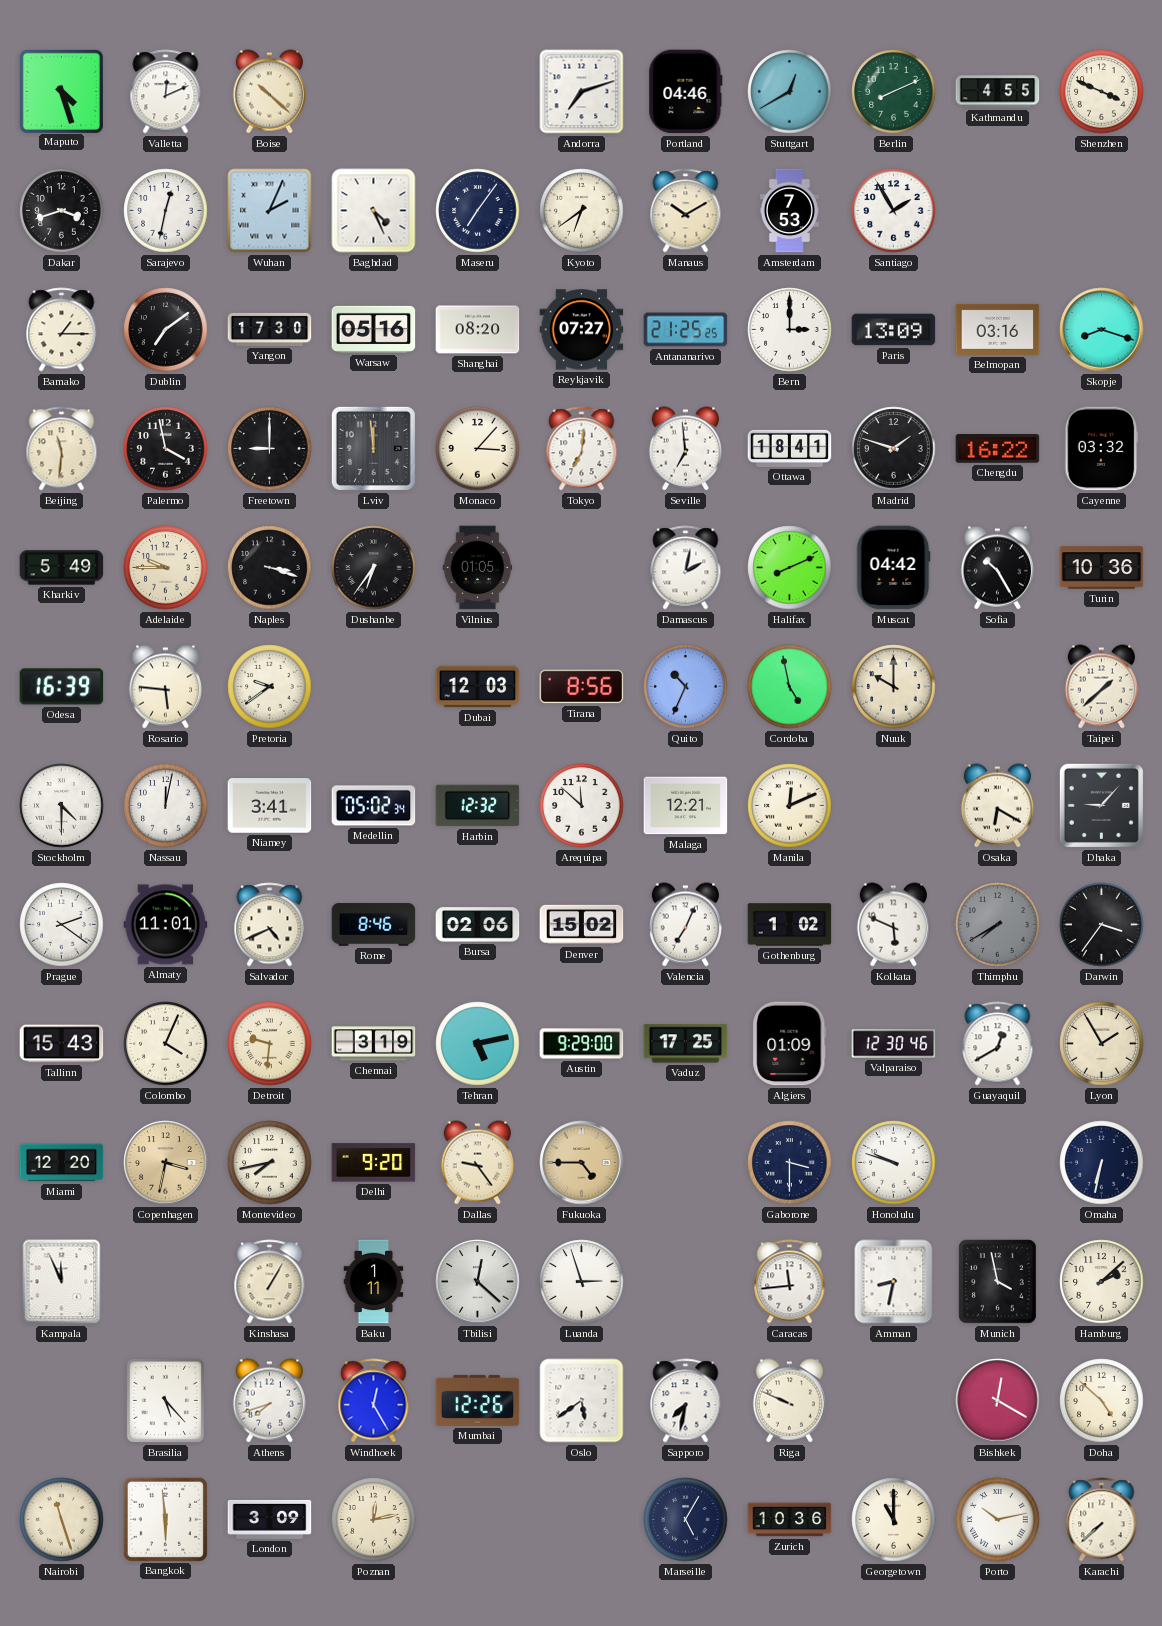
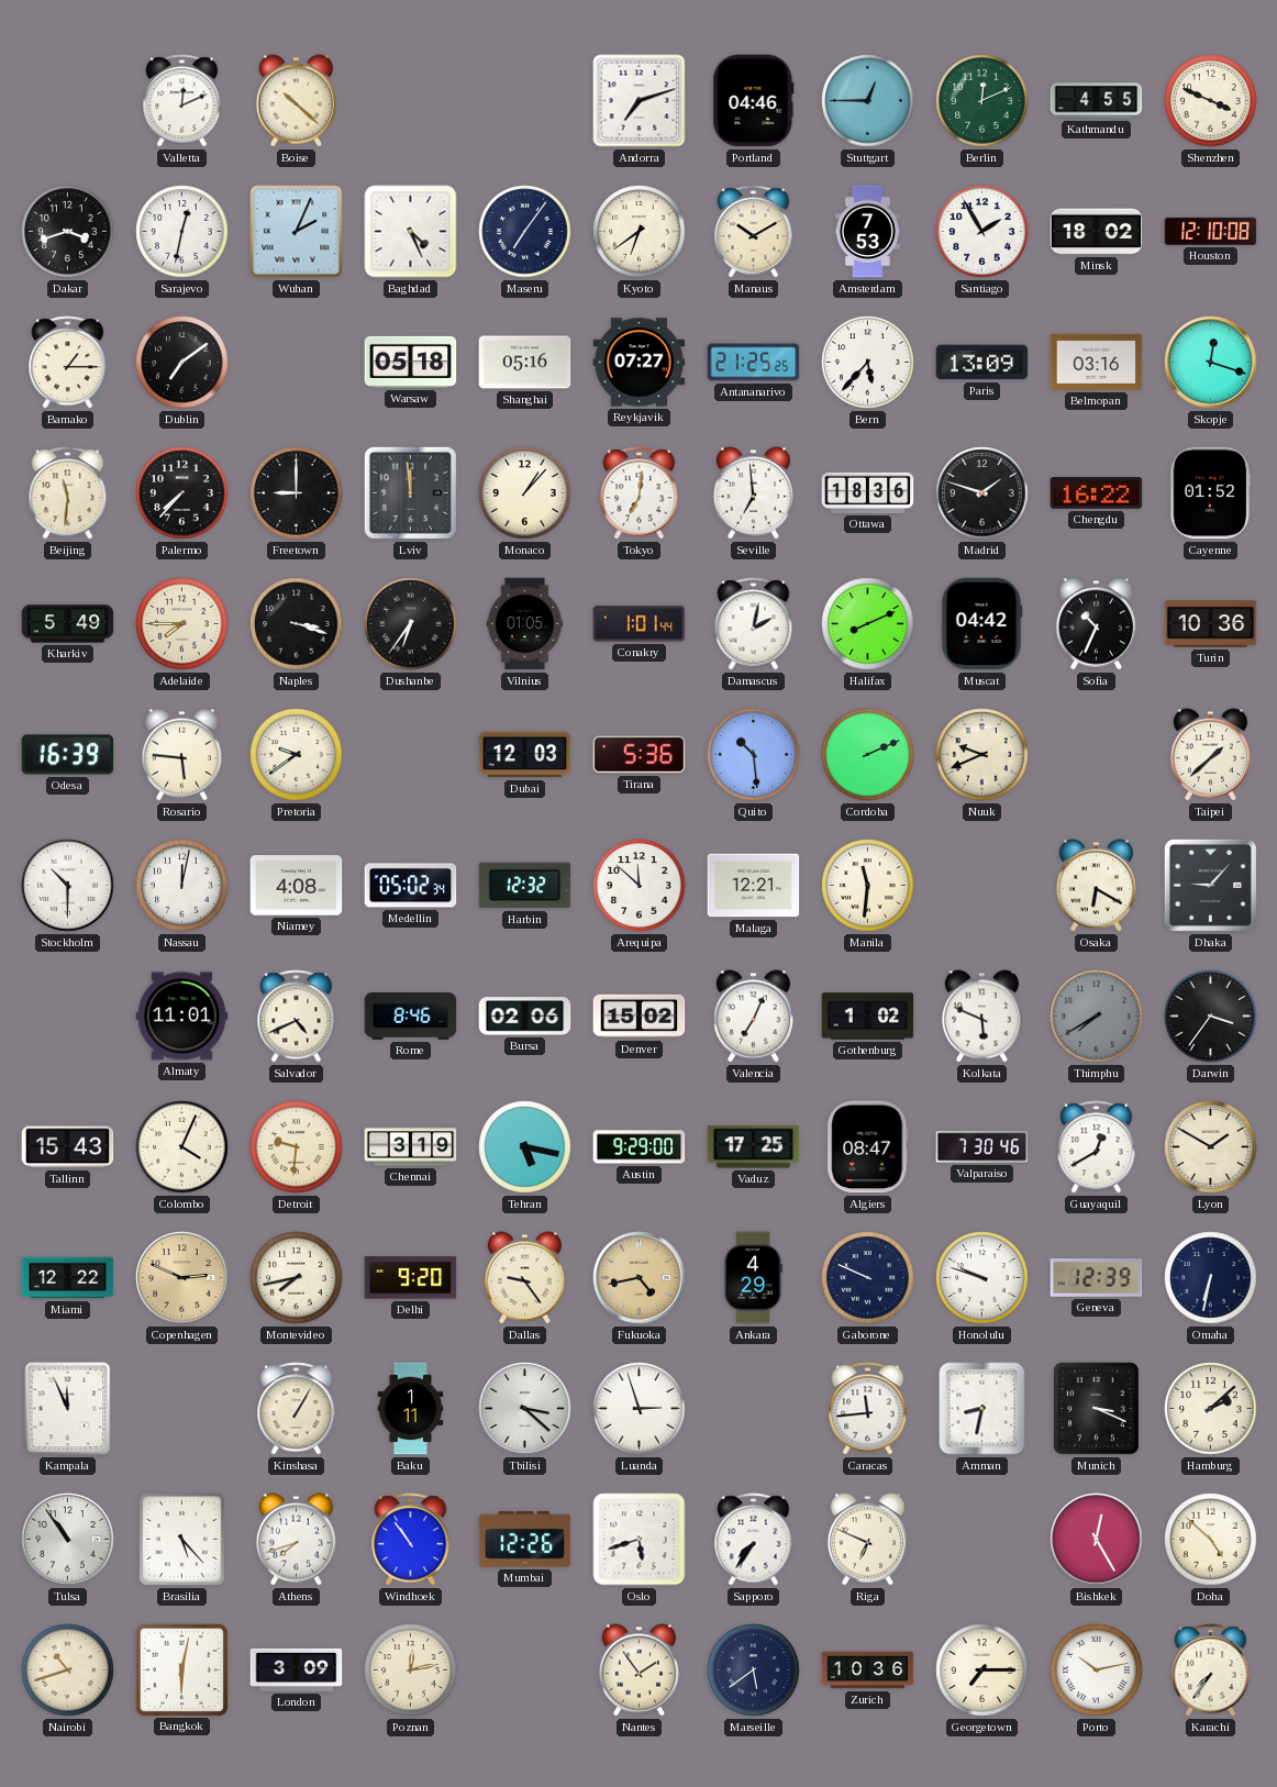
Maputo: 4:27 -> none (61, 91)
Stuttgart: 12:40 -> 12:45 (868, 101)
Berlin: 8:11 -> 12:11 (982, 101)
Minsk: none -> 18:02 (1097, 232)
Houston: none -> 12:10 (1211, 231)
Yangon: 17:30 -> none (270, 329)
Warsaw: 05:16 -> 05:18 (411, 362)
Shanghai: 08:20 -> 05:16 (525, 363)
Bern: 3:00 -> 5:37 (868, 363)
Skopje: 8:18 -> 12:18 (1211, 363)
Palermo: 3:58 -> 7:37 (182, 493)
Monaco: 3:07 -> 1:07 (525, 493)
Ottawa: 18:41 -> 18:36 (868, 492)
Cayenne: 03:32 -> 01:52 (1211, 493)
Adelaide: 9:45 -> 7:45 (182, 624)
Conakry: none -> 1:01 (640, 624)
Sofia: 10:25 -> 10:34 (1096, 624)
Tirana: 8:56 -> 5:36 (640, 755)
Quito: 10:34 -> 10:29 (754, 755)
Cordoba: 4:58 -> 2:11 (868, 755)
Nuuk: 10:00 -> 9:41 (982, 755)
Stockholm: 4:30 -> 10:30 (68, 886)
Niamey: 3:41 -> 4:08 (297, 886)
Manila: 12:11 -> 11:31 (868, 886)
Prague: 2:21 -> none (62, 925)
Tehran: 5:13 -> 5:17 (525, 1147)
Algiers: 01:09 -> 08:47 (868, 1147)
Valparaiso: 12:30 -> 7:30 (982, 1147)
Lyon: 1:55 -> 1:50 (1211, 1147)
Miami: 12:20 -> 12:22 (68, 1278)
Copenhagen: 3:32 -> 2:49 (182, 1278)
Fukuoka: 4:45 -> 4:43 (640, 1278)
Ankara: none -> 4:29 (753, 1278)
Gaborone: 3:30 -> 9:49 (868, 1278)
Geneva: none -> 12:39 (1097, 1278)
Tbilisi: 12:22 -> 3:22 (525, 1409)
Munich: 3:58 -> 3:19 (1097, 1409)
Tulsa: none -> 10:54 (68, 1540)
Windhoek: 12:25 -> 10:54 (411, 1540)
Oslo: 5:39 -> 5:42 (640, 1540)
Sapporo: 7:32 -> 7:36 (754, 1540)
Riga: 9:49 -> 6:49 (867, 1540)
Bishkek: 12:20 -> 12:25 (1097, 1540)
Nairobi: 11:27 -> 10:42 (68, 1671)
Bangkok: 5:59 -> 6:02 (181, 1669)
Nantes: none -> 1:54 (638, 1671)
Marseille: 5:05 -> 5:39 (754, 1671)
Georgetown: 11:00 -> 7:15 (982, 1671)
Karachi: 7:38 -> 7:36 (1211, 1671)
